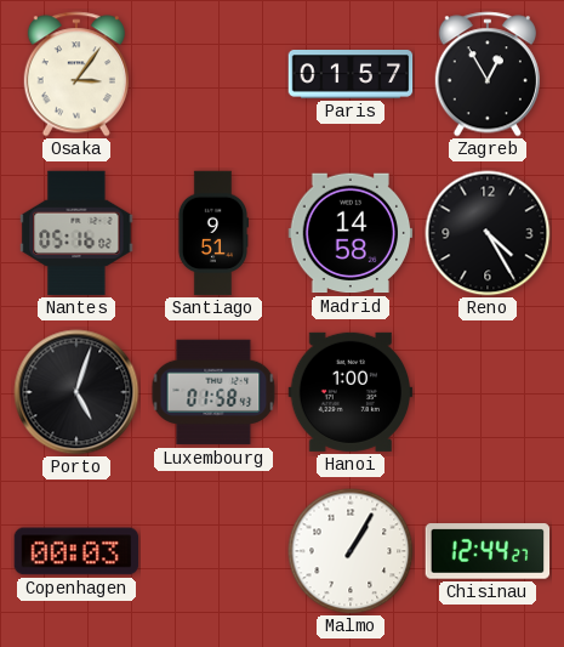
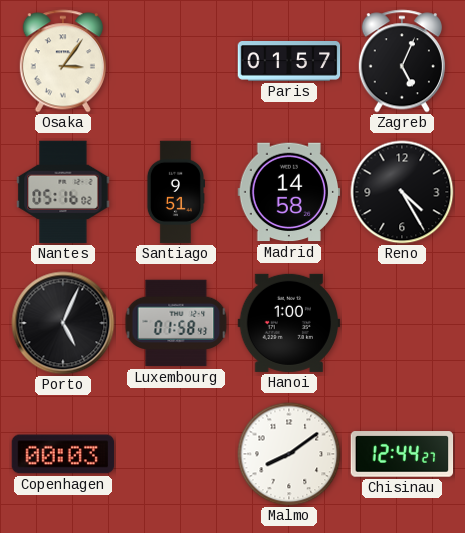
Zagreb: 12:55 -> 5:04 (402, 61)
Porto: 5:03 -> 5:04 (63, 323)
Malmo: 1:05 -> 8:09 (289, 454)
